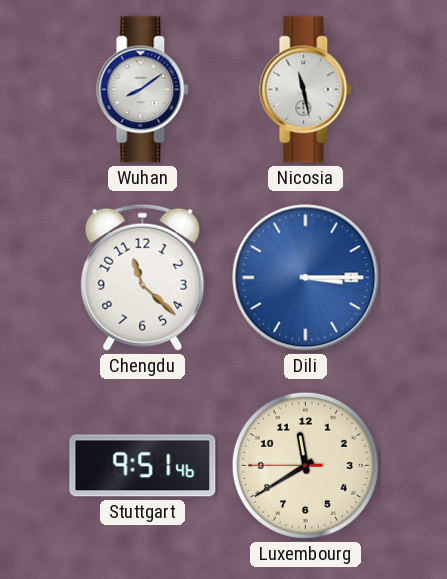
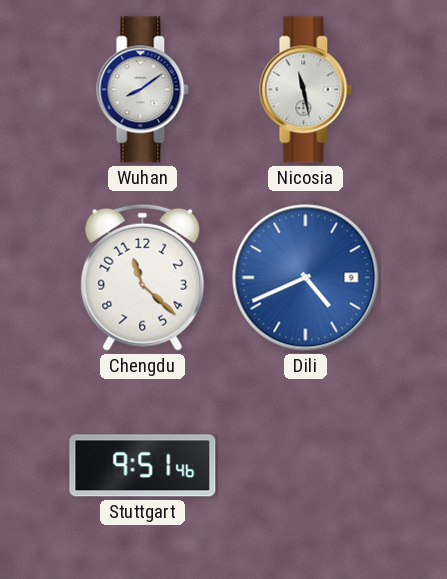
Dili: 3:15 -> 4:41 (306, 278)
Luxembourg: 11:39 -> none (305, 465)
